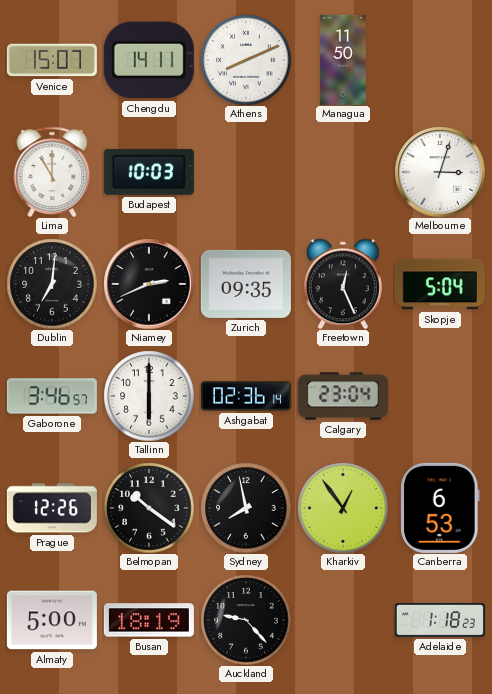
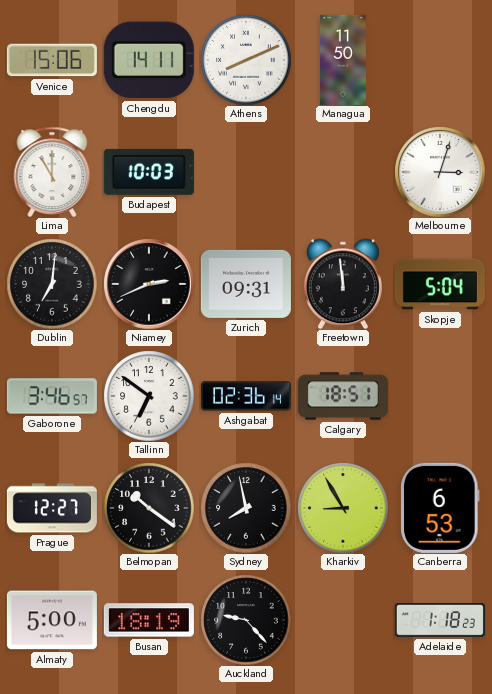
Venice: 15:07 -> 15:06 (52, 60)
Zurich: 09:35 -> 09:31 (246, 284)
Freetown: 12:26 -> 11:59 (343, 284)
Tallinn: 6:00 -> 6:51 (149, 396)
Calgary: 23:04 -> 18:51 (343, 396)
Prague: 12:26 -> 12:27 (52, 508)
Kharkiv: 12:54 -> 8:55 (343, 508)
